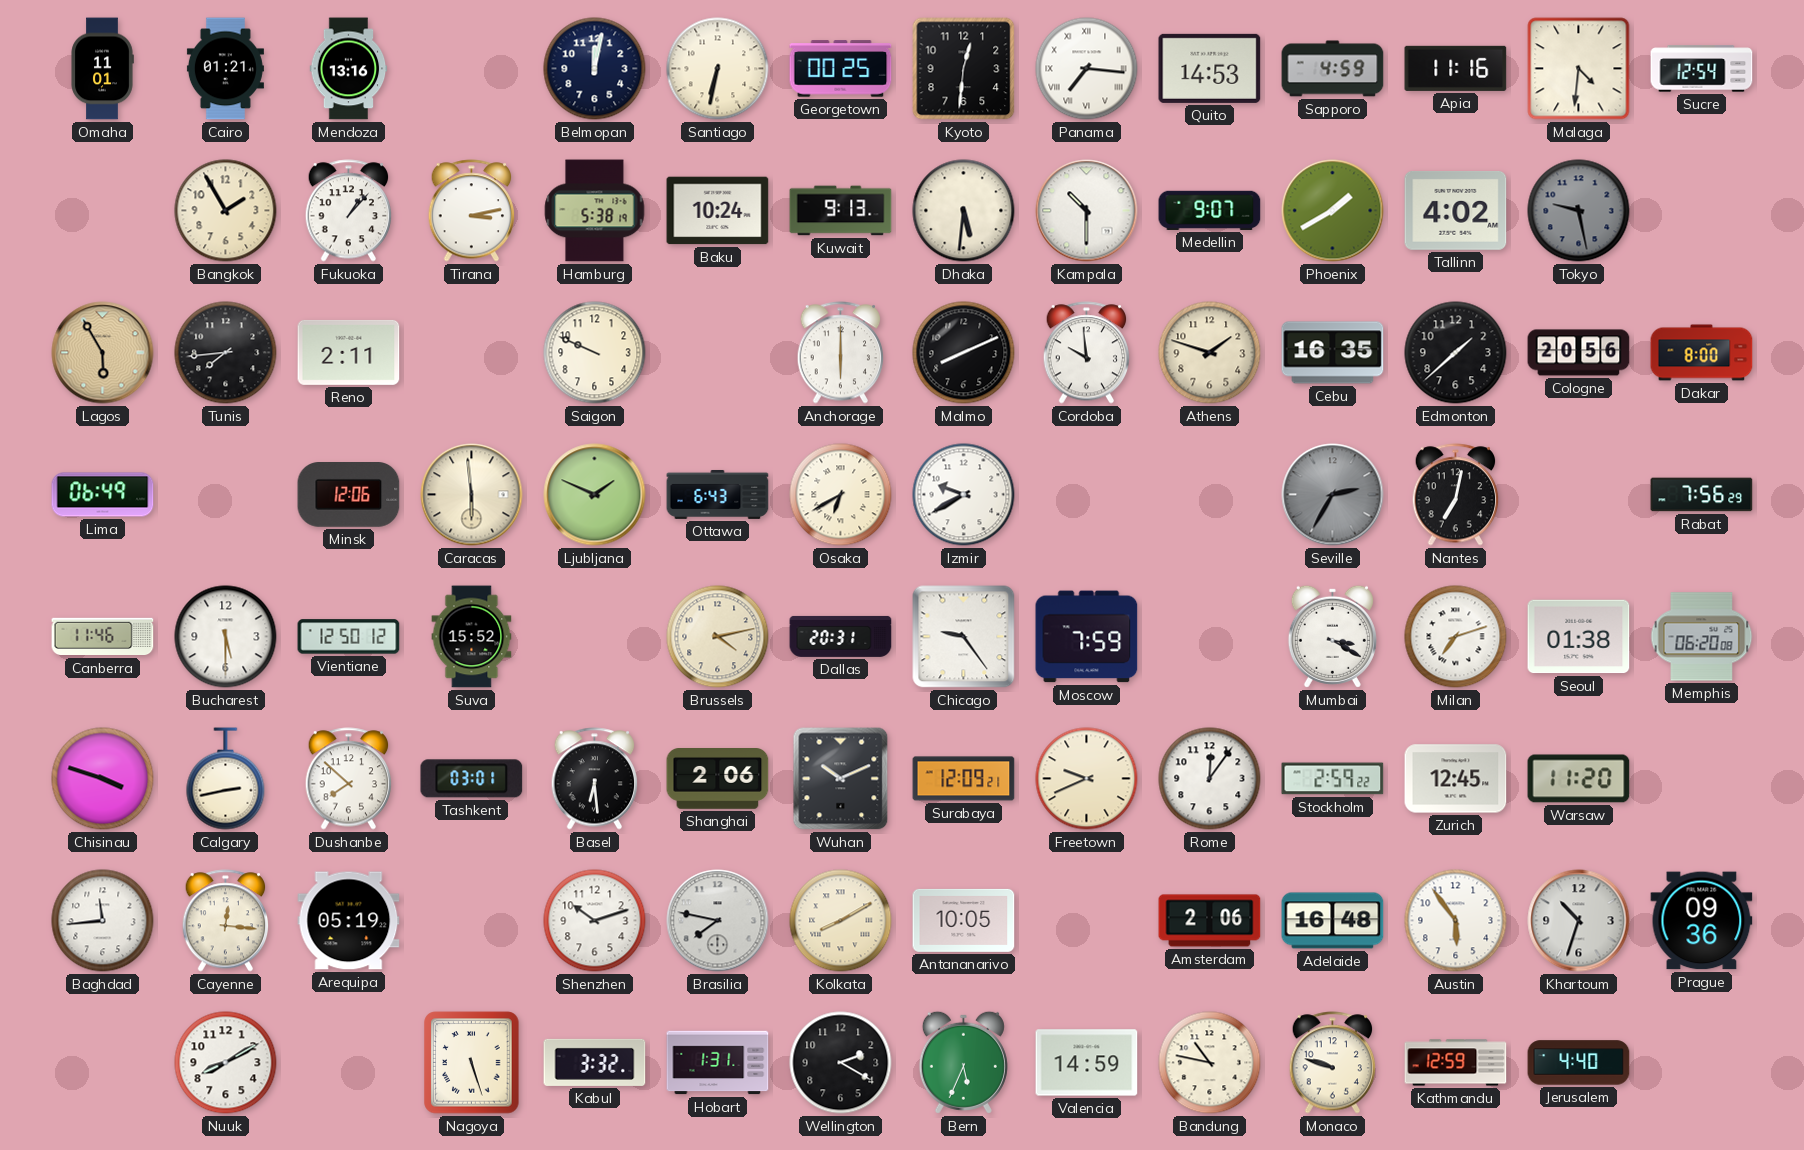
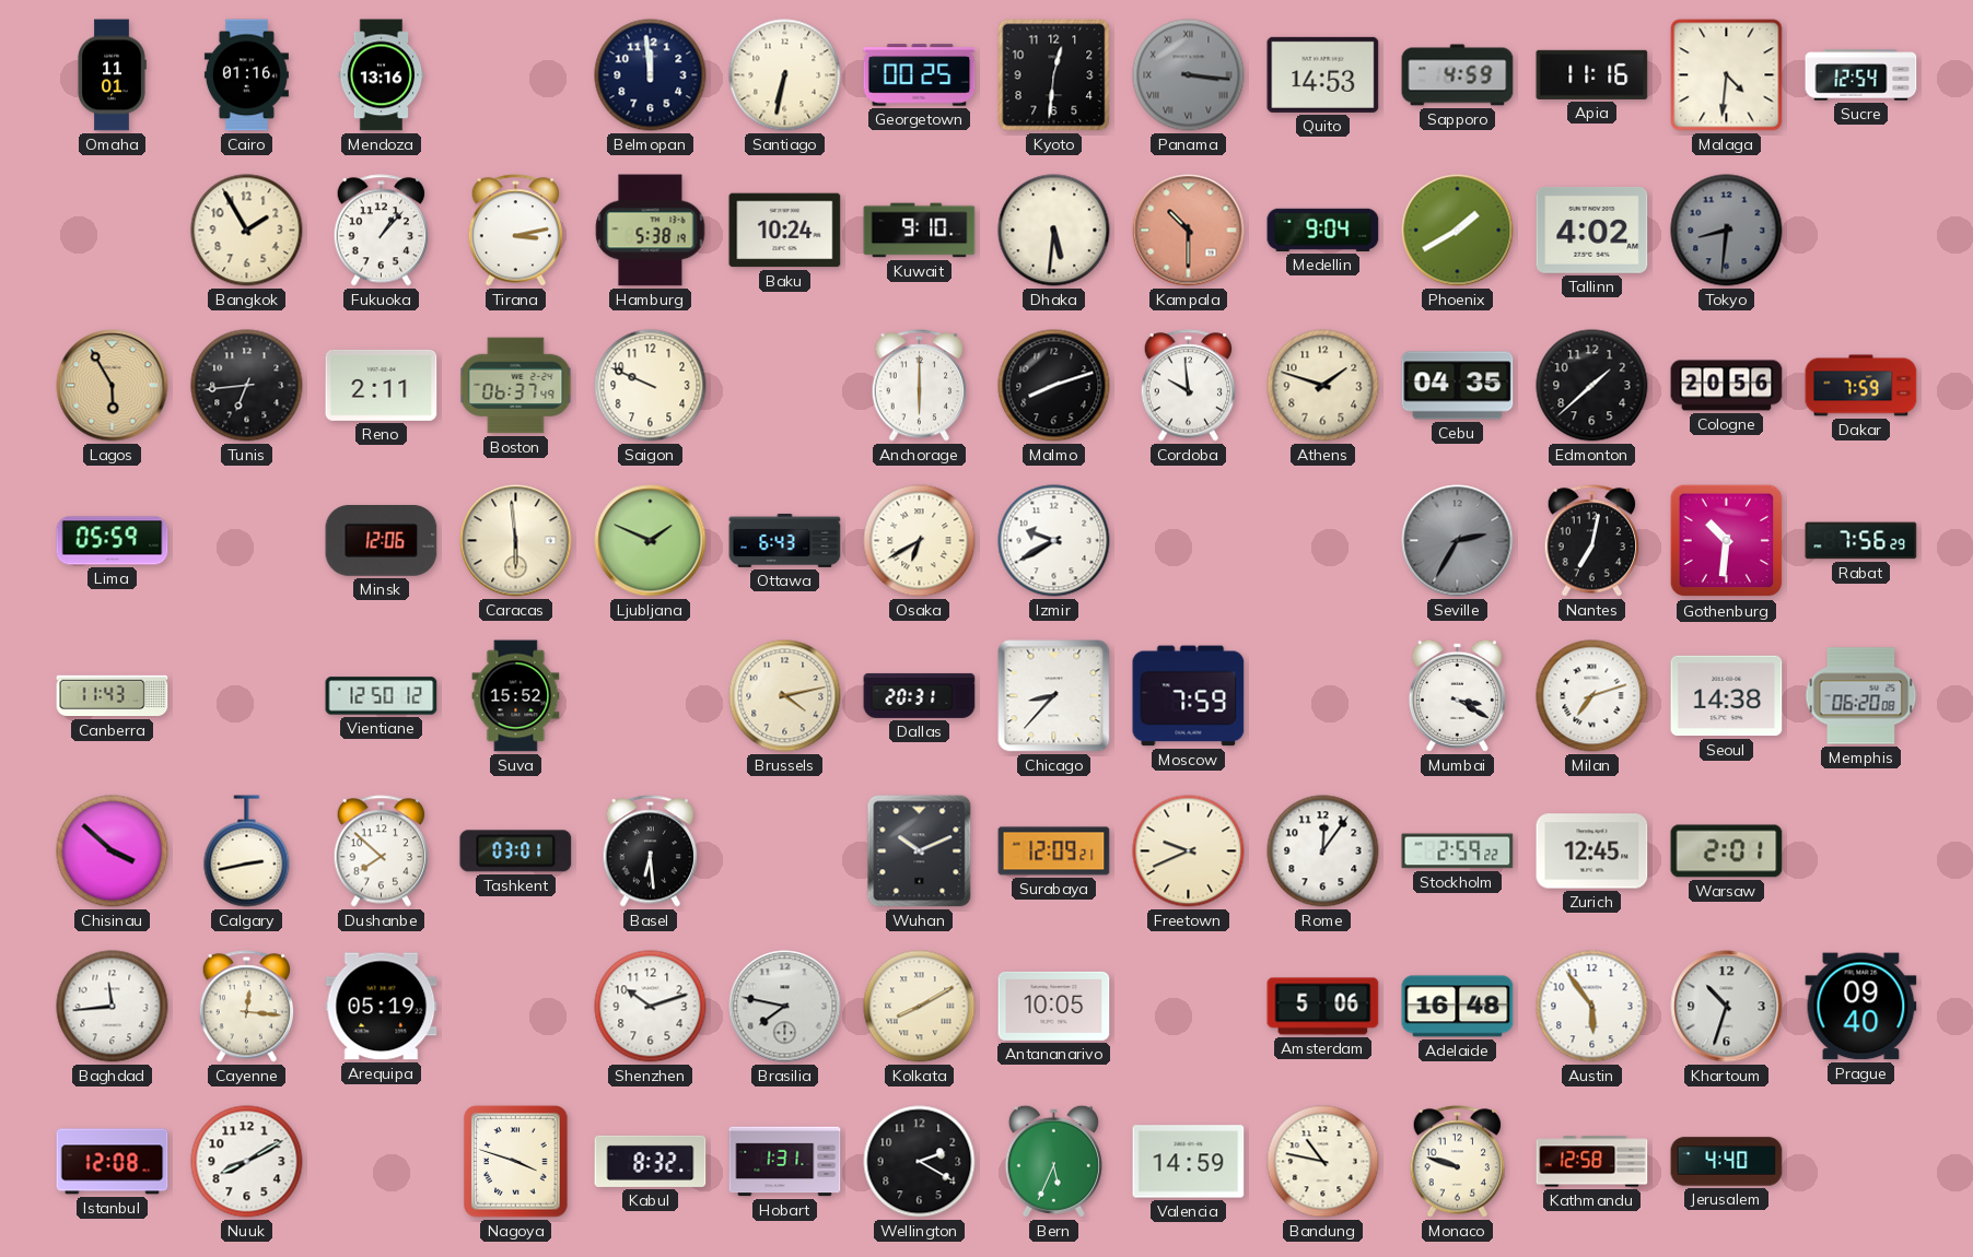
Cairo: 01:21 -> 01:16 (246, 75)
Belmopan: 12:02 -> 11:59 (651, 75)
Panama: 7:16 -> 3:16 (1189, 75)
Panama dial: white -> grey (1189, 75)
Kuwait: 9:13 -> 9:10 (920, 231)
Kampala dial: white -> salmon (1189, 231)
Medellin: 9:07 -> 9:04 (1323, 230)
Tokyo: 9:28 -> 8:31 (1727, 231)
Tunis: 7:44 -> 6:44 (247, 386)
Boston: none -> 06:37 (516, 386)
Malmo: 8:11 -> 8:12 (1054, 386)
Cebu: 16:35 -> 04:35 (1458, 386)
Dakar: 8:00 -> 7:59 (1861, 386)
Lima: 06:49 -> 05:59 (113, 541)
Gothenburg: none -> 10:31 (1727, 541)
Canberra: 11:46 -> 11:43 (113, 696)
Bucharest: 5:30 -> none (226, 637)
Chicago: 9:24 -> 8:37 (1054, 696)
Seoul: 01:38 -> 14:38 (1727, 696)
Chisinau: 3:48 -> 3:52 (113, 851)
Shanghai: 2:06 -> none (718, 779)
Warsaw: 11:20 -> 2:01 (1727, 851)
Amsterdam: 2:06 -> 5:06 (1323, 1007)
Prague: 09:36 -> 09:40 (1861, 1007)
Istanbul: none -> 12:08 (113, 1162)
Nagoya: 5:27 -> 3:48 (516, 1162)
Kabul: 3:32 -> 8:32 (651, 1161)
Kathmandu: 12:59 -> 12:58 (1592, 1162)
